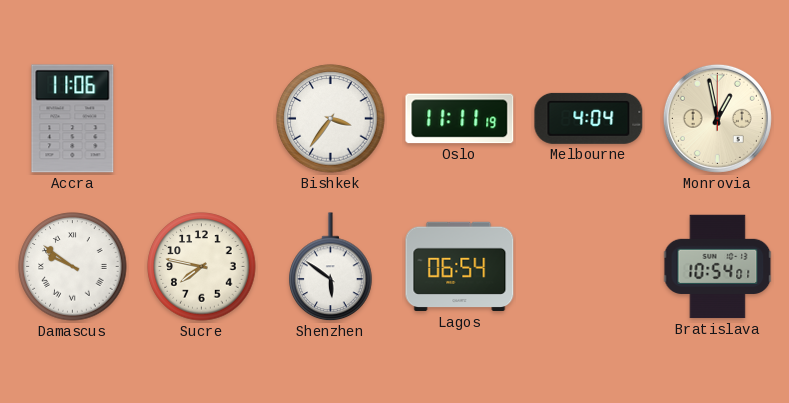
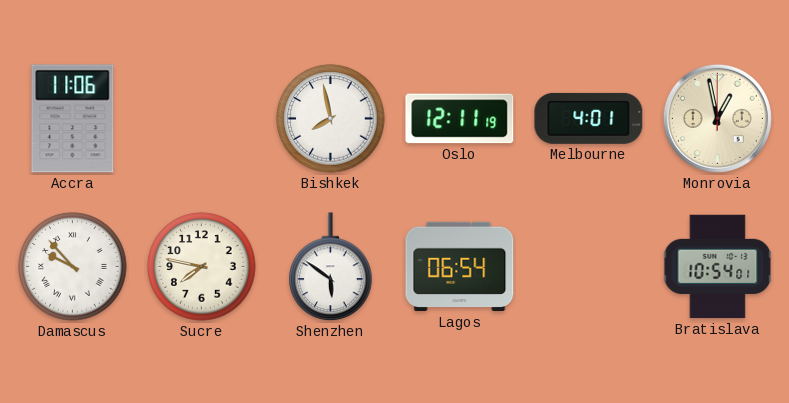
Bishkek: 3:36 -> 7:58 (331, 119)
Oslo: 11:11 -> 12:11 (460, 119)
Melbourne: 4:04 -> 4:01 (589, 118)
Damascus: 9:51 -> 9:53 (73, 267)
